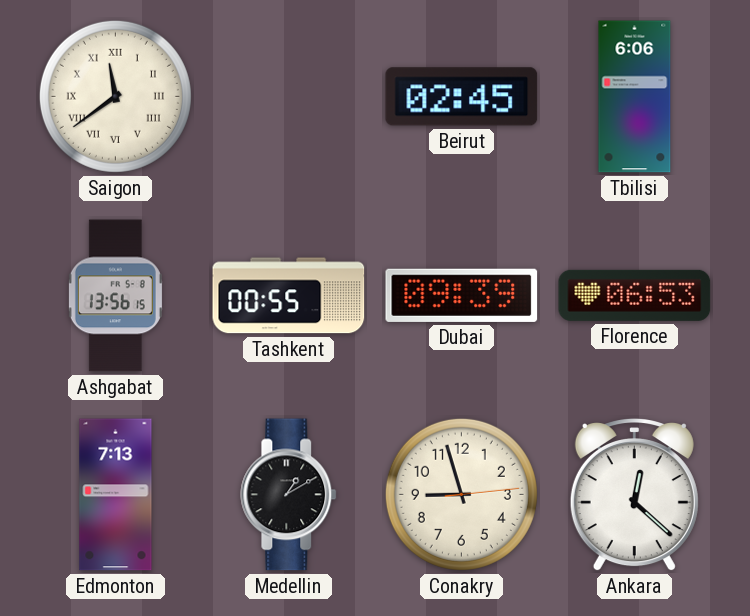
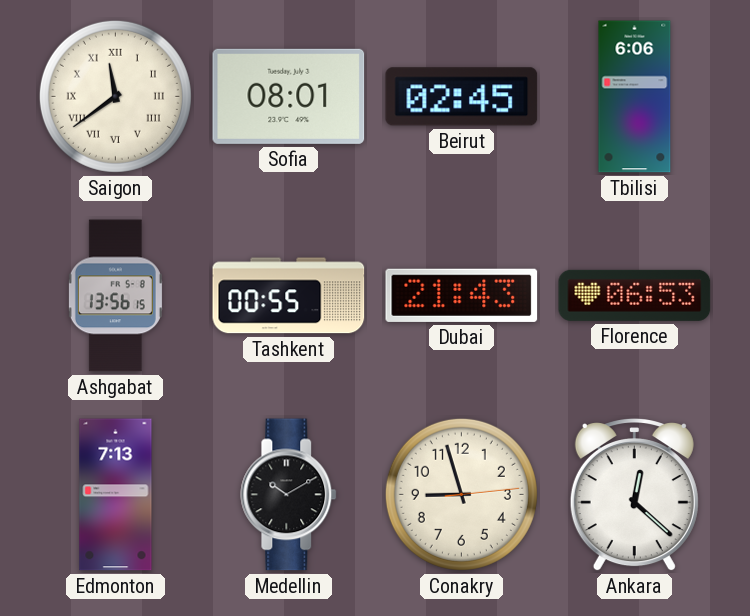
Sofia: none -> 08:01 (289, 96)
Dubai: 09:39 -> 21:43 (462, 295)
Medellin: 1:10 -> 10:10 (289, 495)
